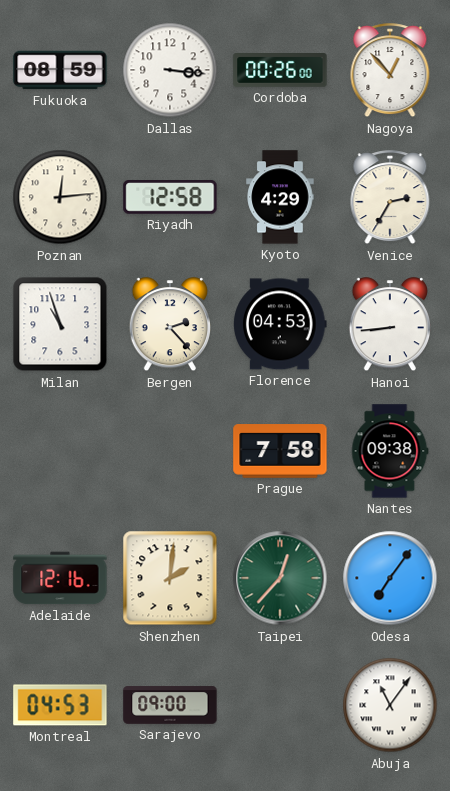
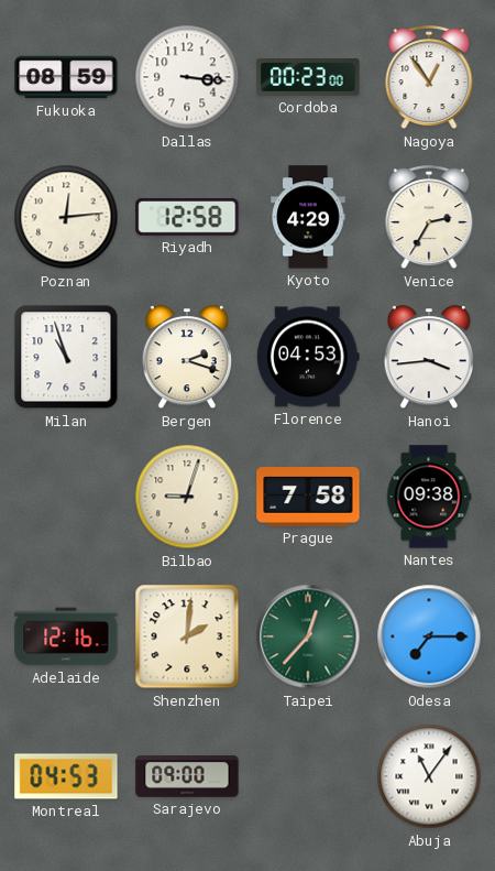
Cordoba: 00:26 -> 00:23 (308, 78)
Nagoya: 12:53 -> 12:54 (429, 78)
Bergen: 2:23 -> 2:18 (186, 358)
Hanoi: 8:44 -> 3:44 (428, 358)
Bilbao: none -> 9:03 (187, 497)
Odesa: 7:06 -> 7:15 (429, 636)
